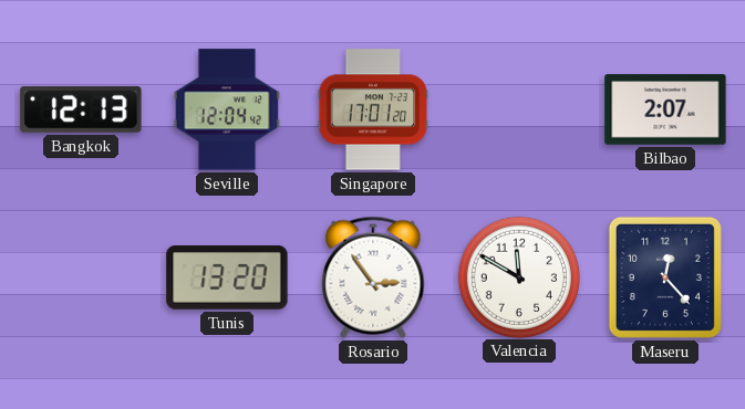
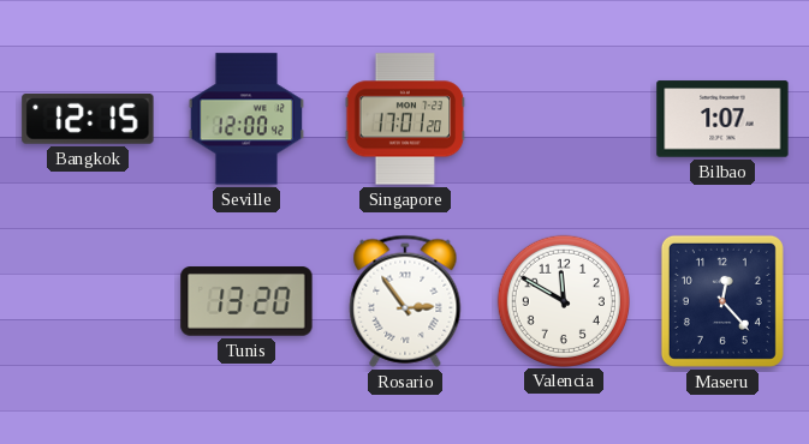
Bangkok: 12:13 -> 12:15 (88, 120)
Seville: 12:04 -> 12:00 (245, 119)
Bilbao: 2:07 -> 1:07 (722, 119)
